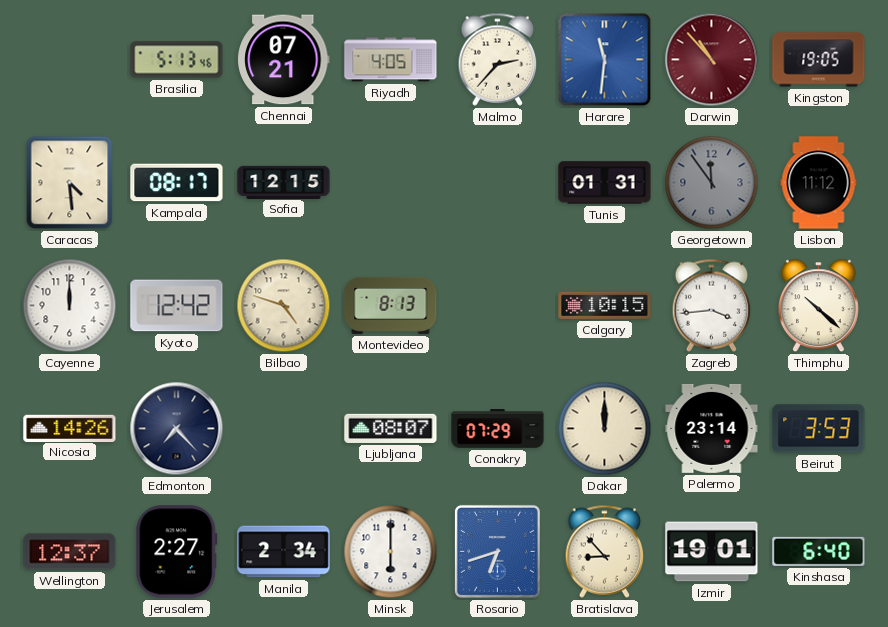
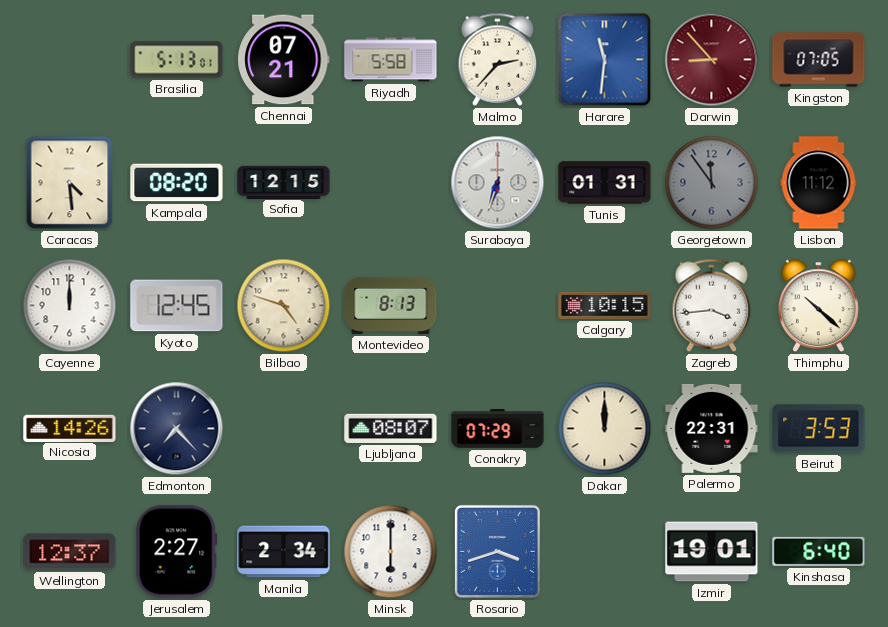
Brasilia: 5:13:46 -> 5:13:01 (177, 60)
Riyadh: 4:05 -> 5:58 (391, 60)
Darwin: 10:53 -> 8:53 (712, 60)
Kingston: 19:05 -> 07:05 (819, 60)
Kampala: 08:17 -> 08:20 (177, 183)
Surabaya: none -> 6:33 (498, 183)
Kyoto: 12:42 -> 12:45 (177, 306)
Palermo: 23:14 -> 22:31 (712, 428)
Rosario: 6:42 -> 3:42 (497, 551)
Bratislava: 8:53 -> none (605, 551)
